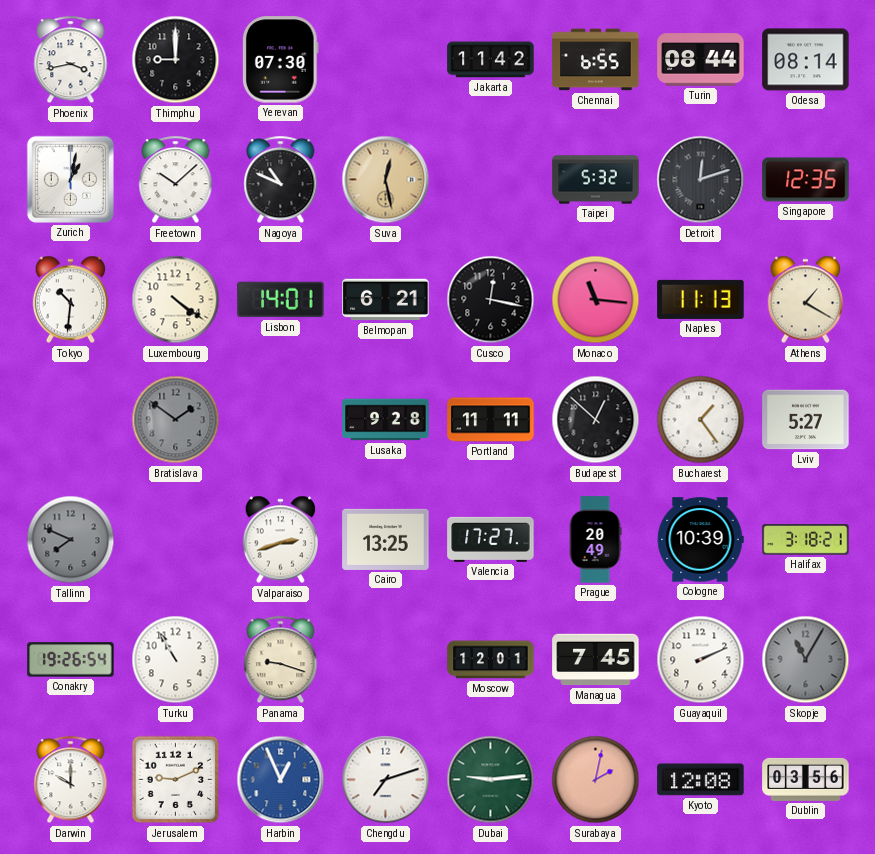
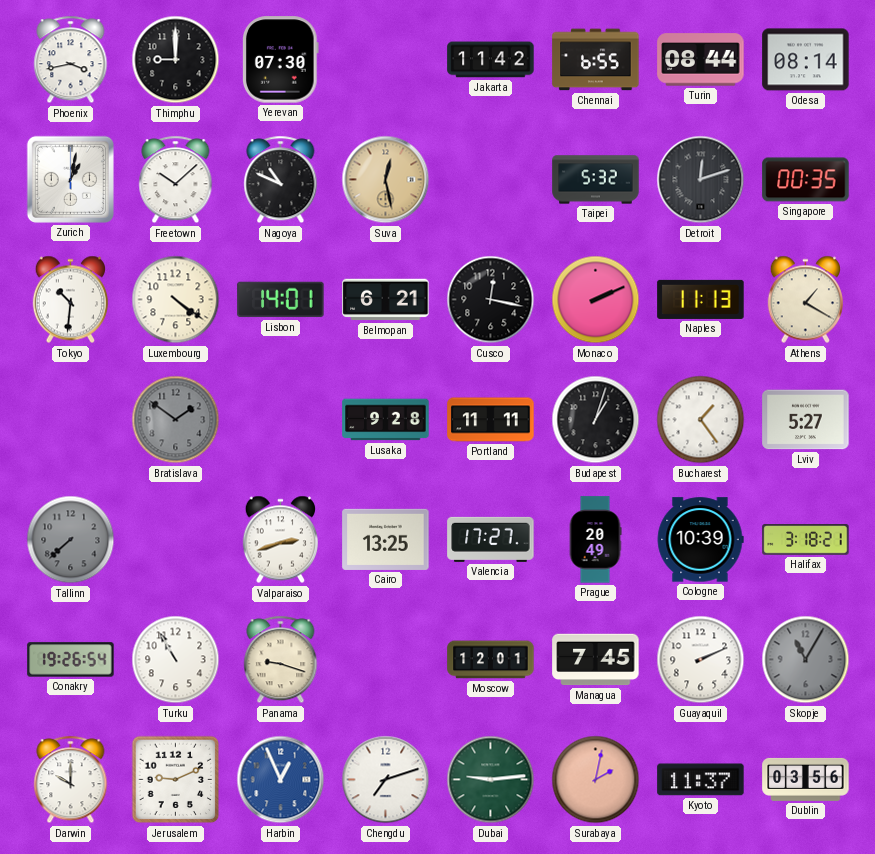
Singapore: 12:35 -> 00:35 (806, 180)
Monaco: 11:16 -> 2:11 (596, 300)
Budapest: 12:52 -> 1:03 (596, 420)
Tallinn: 7:49 -> 7:38 (71, 540)
Kyoto: 12:08 -> 11:37 (701, 780)
